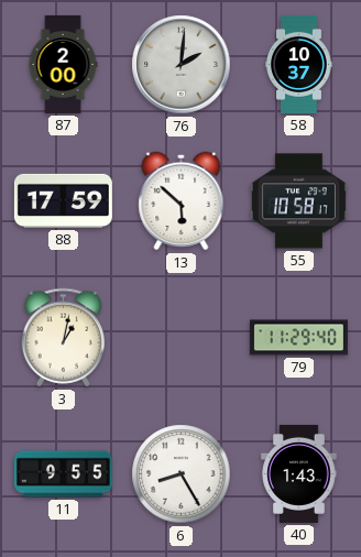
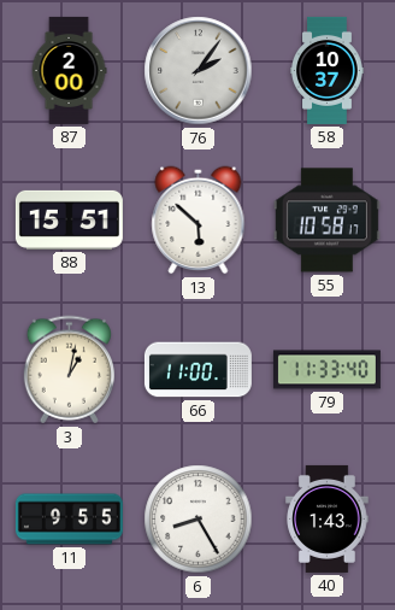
76: 2:01 -> 2:06 (199, 71)
88: 17:59 -> 15:51 (69, 219)
66: none -> 11:00 (197, 370)
79: 11:29 -> 11:33 (326, 370)
